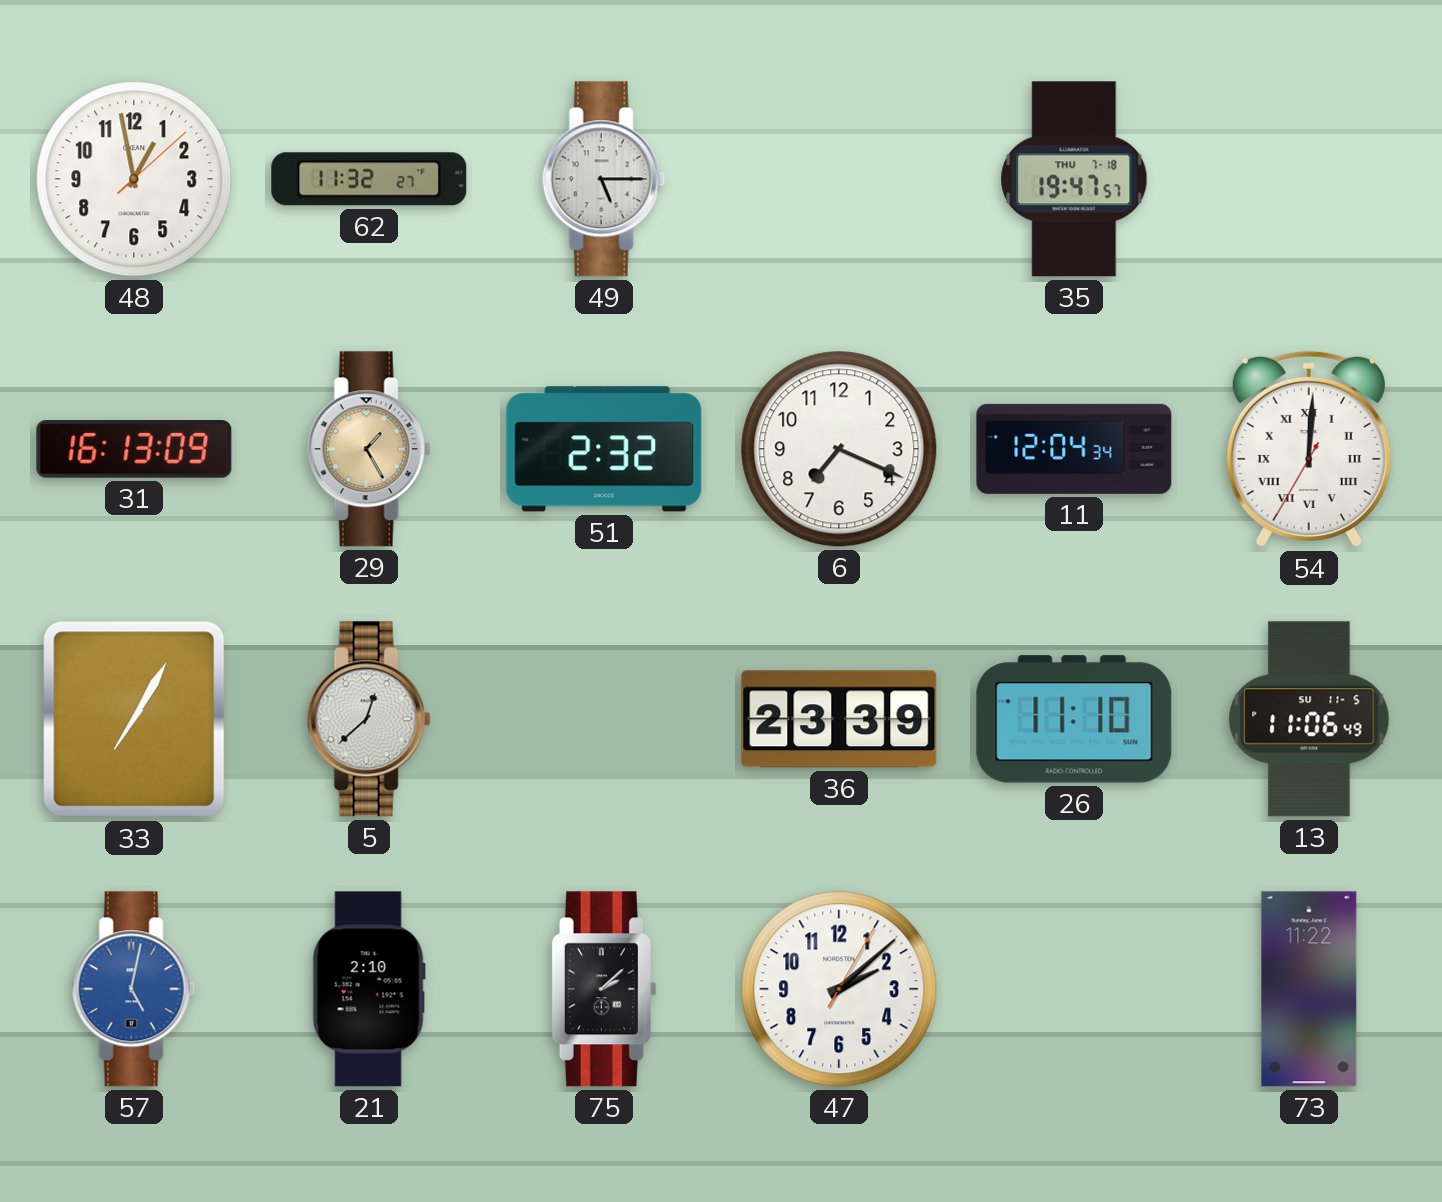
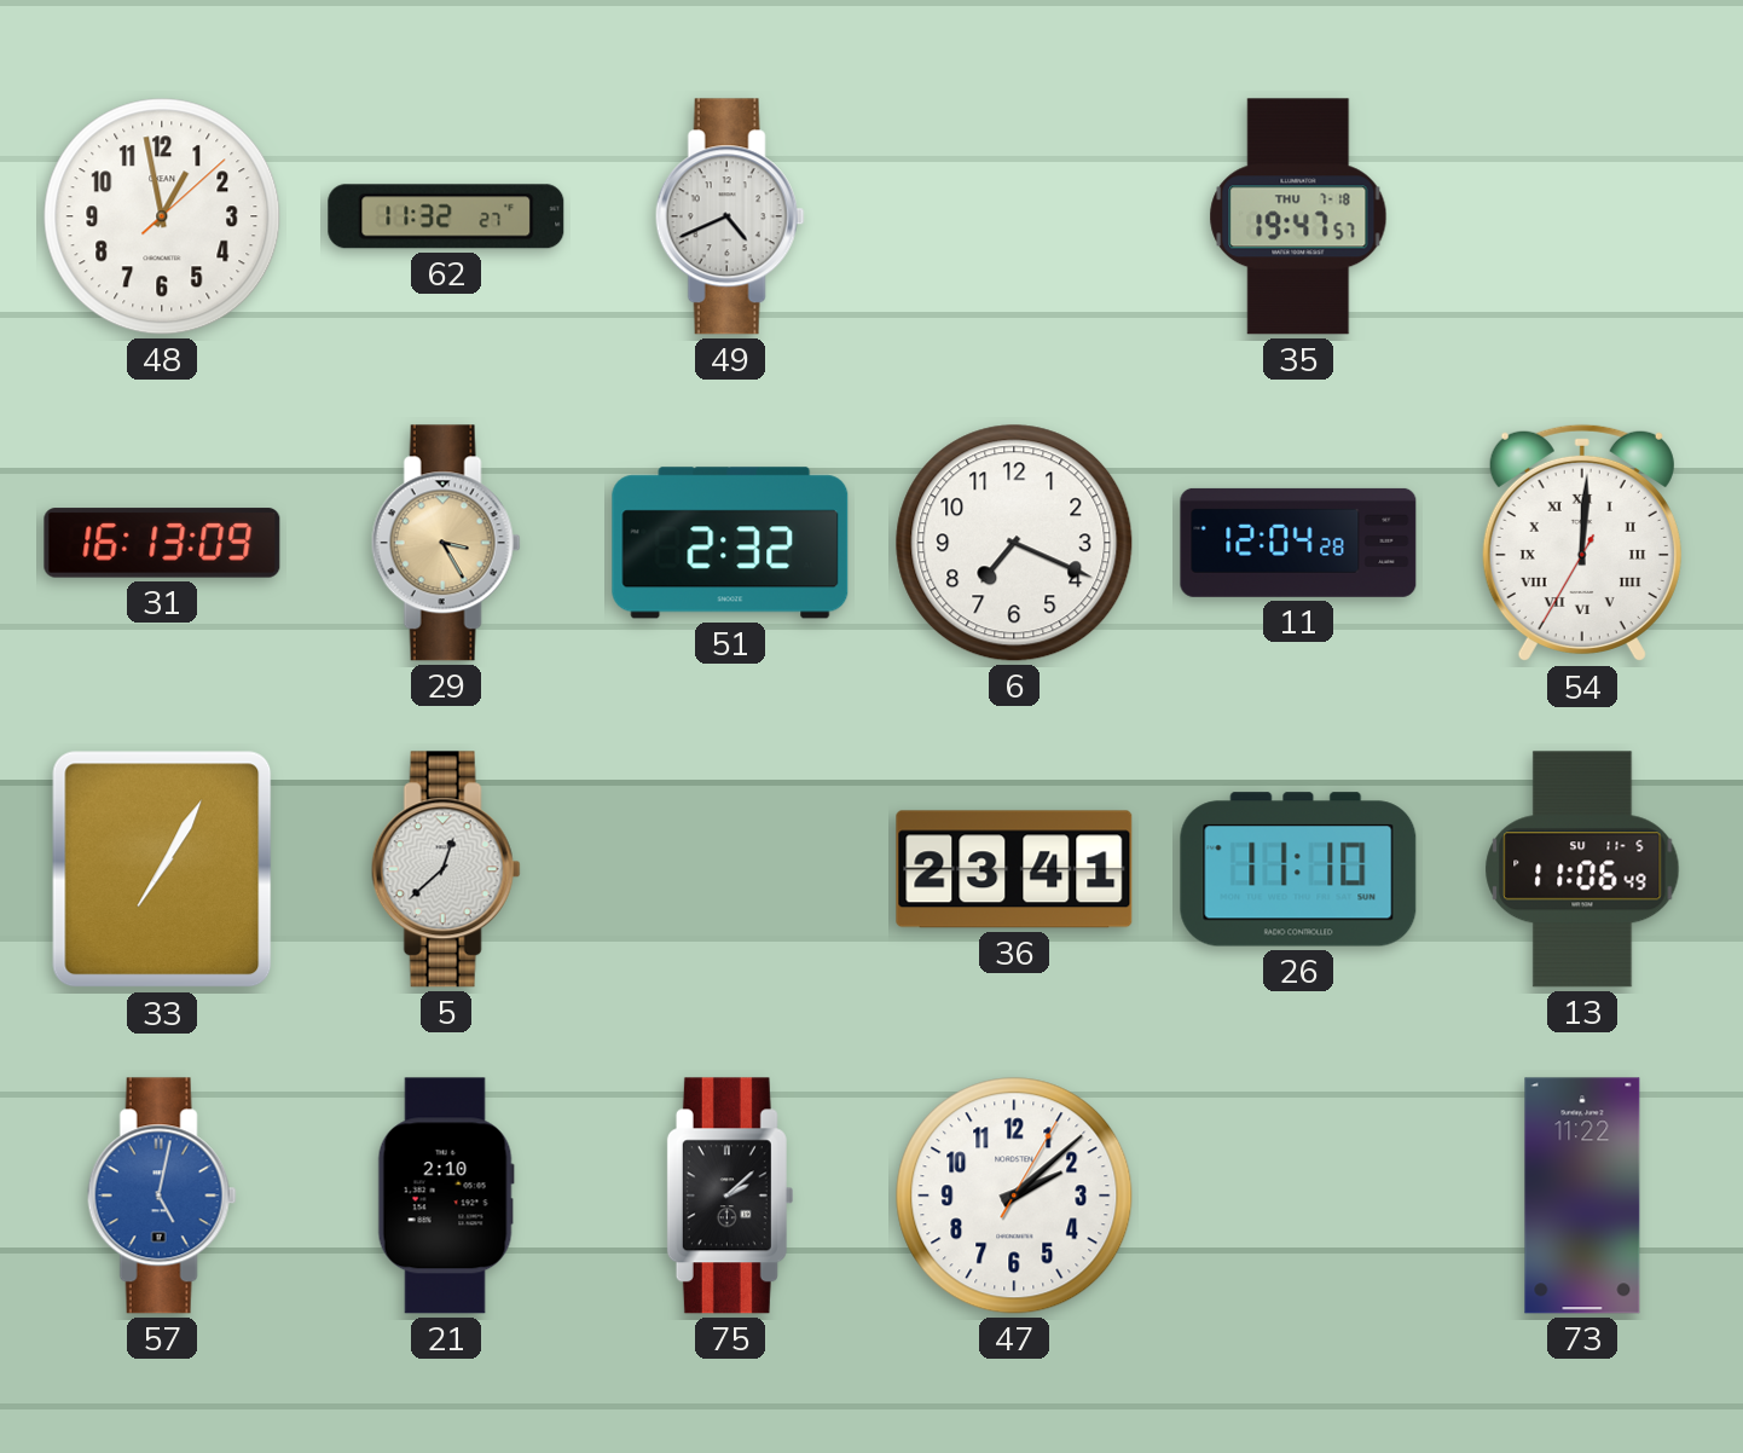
49: 5:15 -> 4:41 (730, 216)
29: 1:25 -> 3:25 (446, 543)
11: 12:04:34 -> 12:04:28 (1298, 543)
36: 23:39 -> 23:41 (1014, 869)
